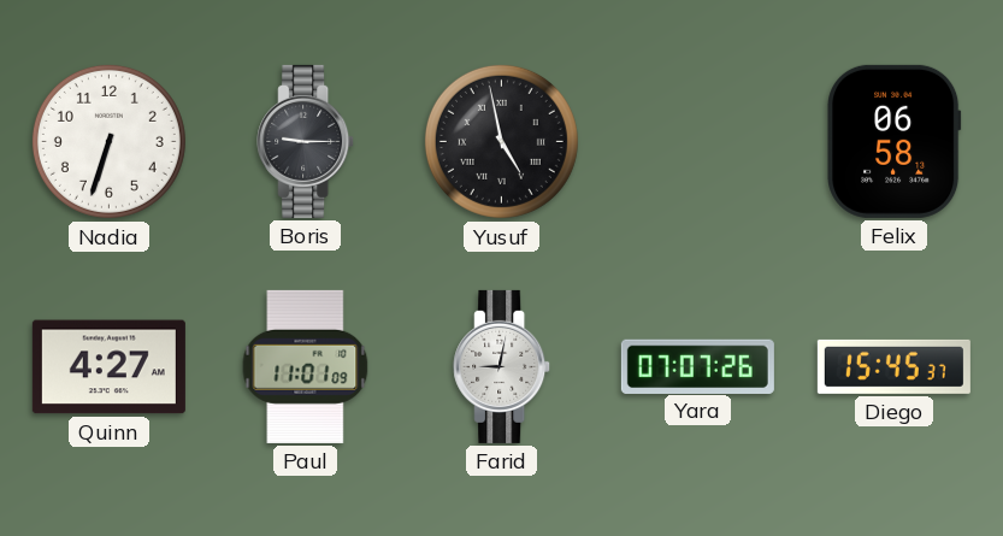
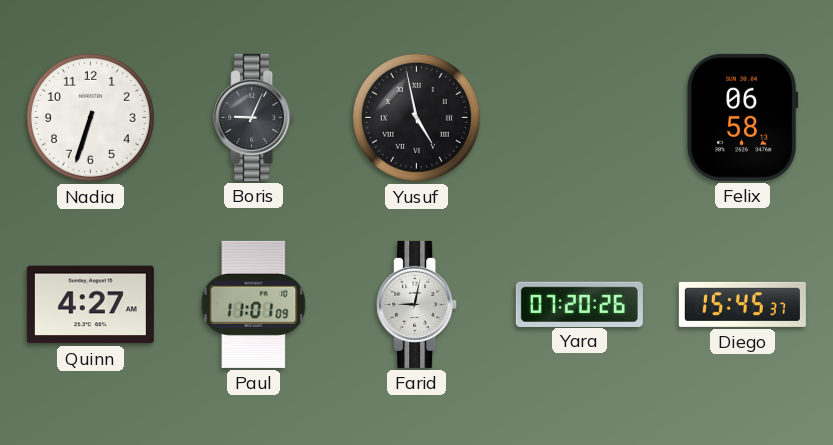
Boris: 9:15 -> 9:04 (254, 117)
Yara: 07:07 -> 07:20 (579, 304)
